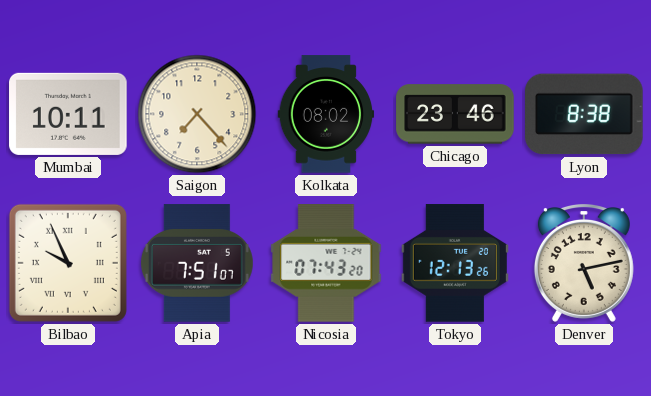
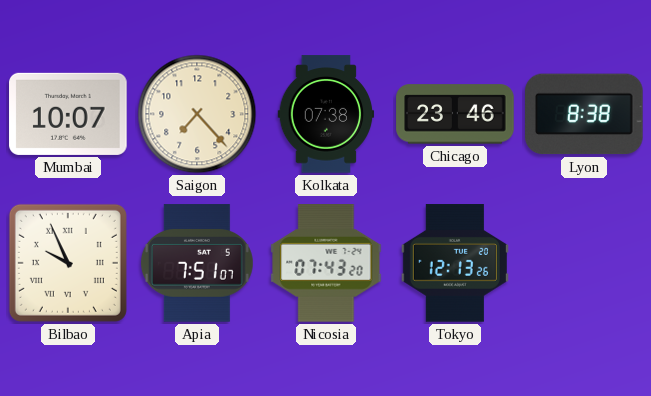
Mumbai: 10:11 -> 10:07 (68, 114)
Kolkata: 08:02 -> 07:38 (326, 114)
Denver: 5:13 -> none (584, 264)
